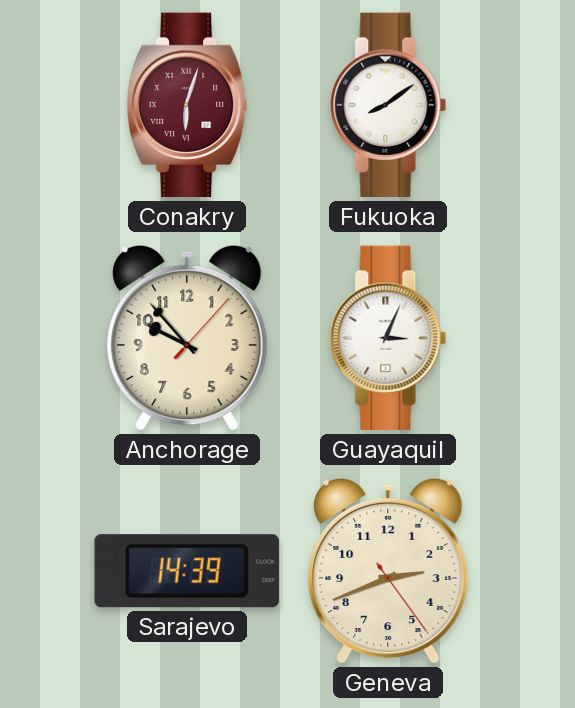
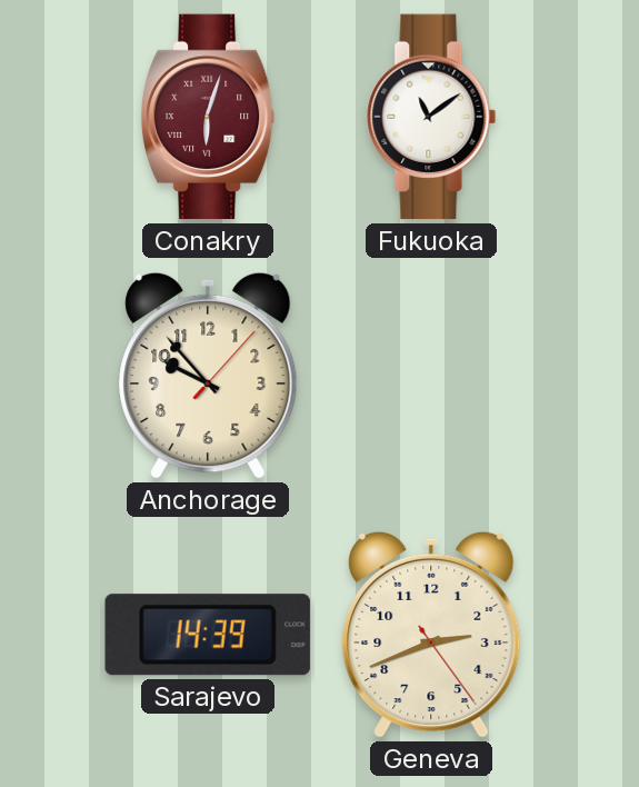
Fukuoka: 8:09 -> 11:09 (431, 117)
Guayaquil: 3:04 -> none (388, 338)
